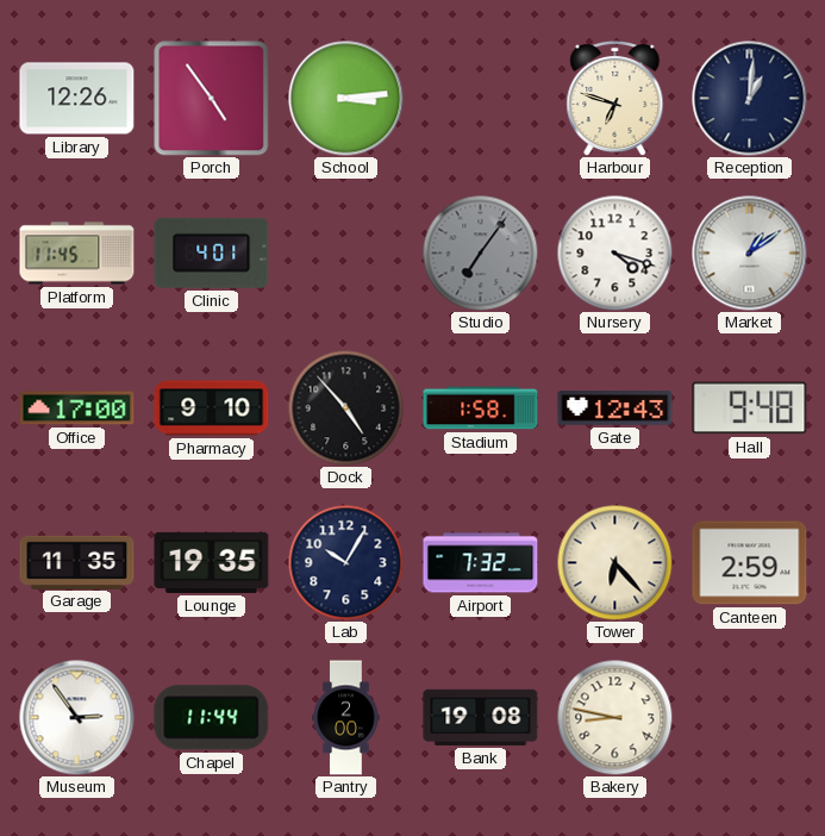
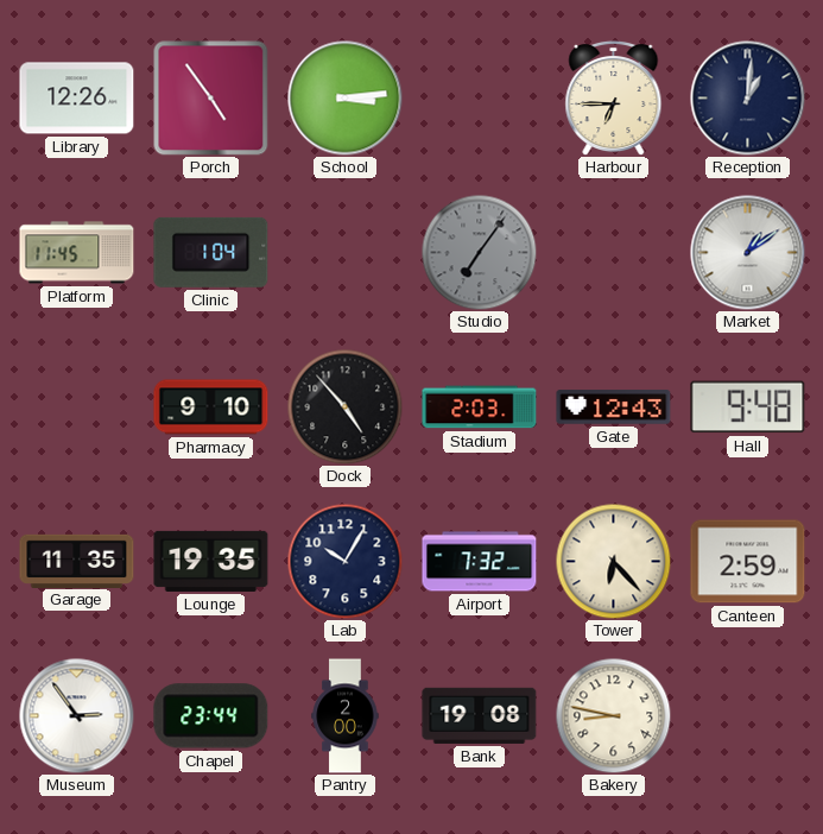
Harbour: 6:48 -> 6:45 (614, 97)
Clinic: 4:01 -> 1:04 (211, 252)
Nursery: 4:18 -> none (614, 252)
Office: 17:00 -> none (77, 408)
Stadium: 1:58 -> 2:03 (480, 407)
Chapel: 11:44 -> 23:44 (211, 716)
